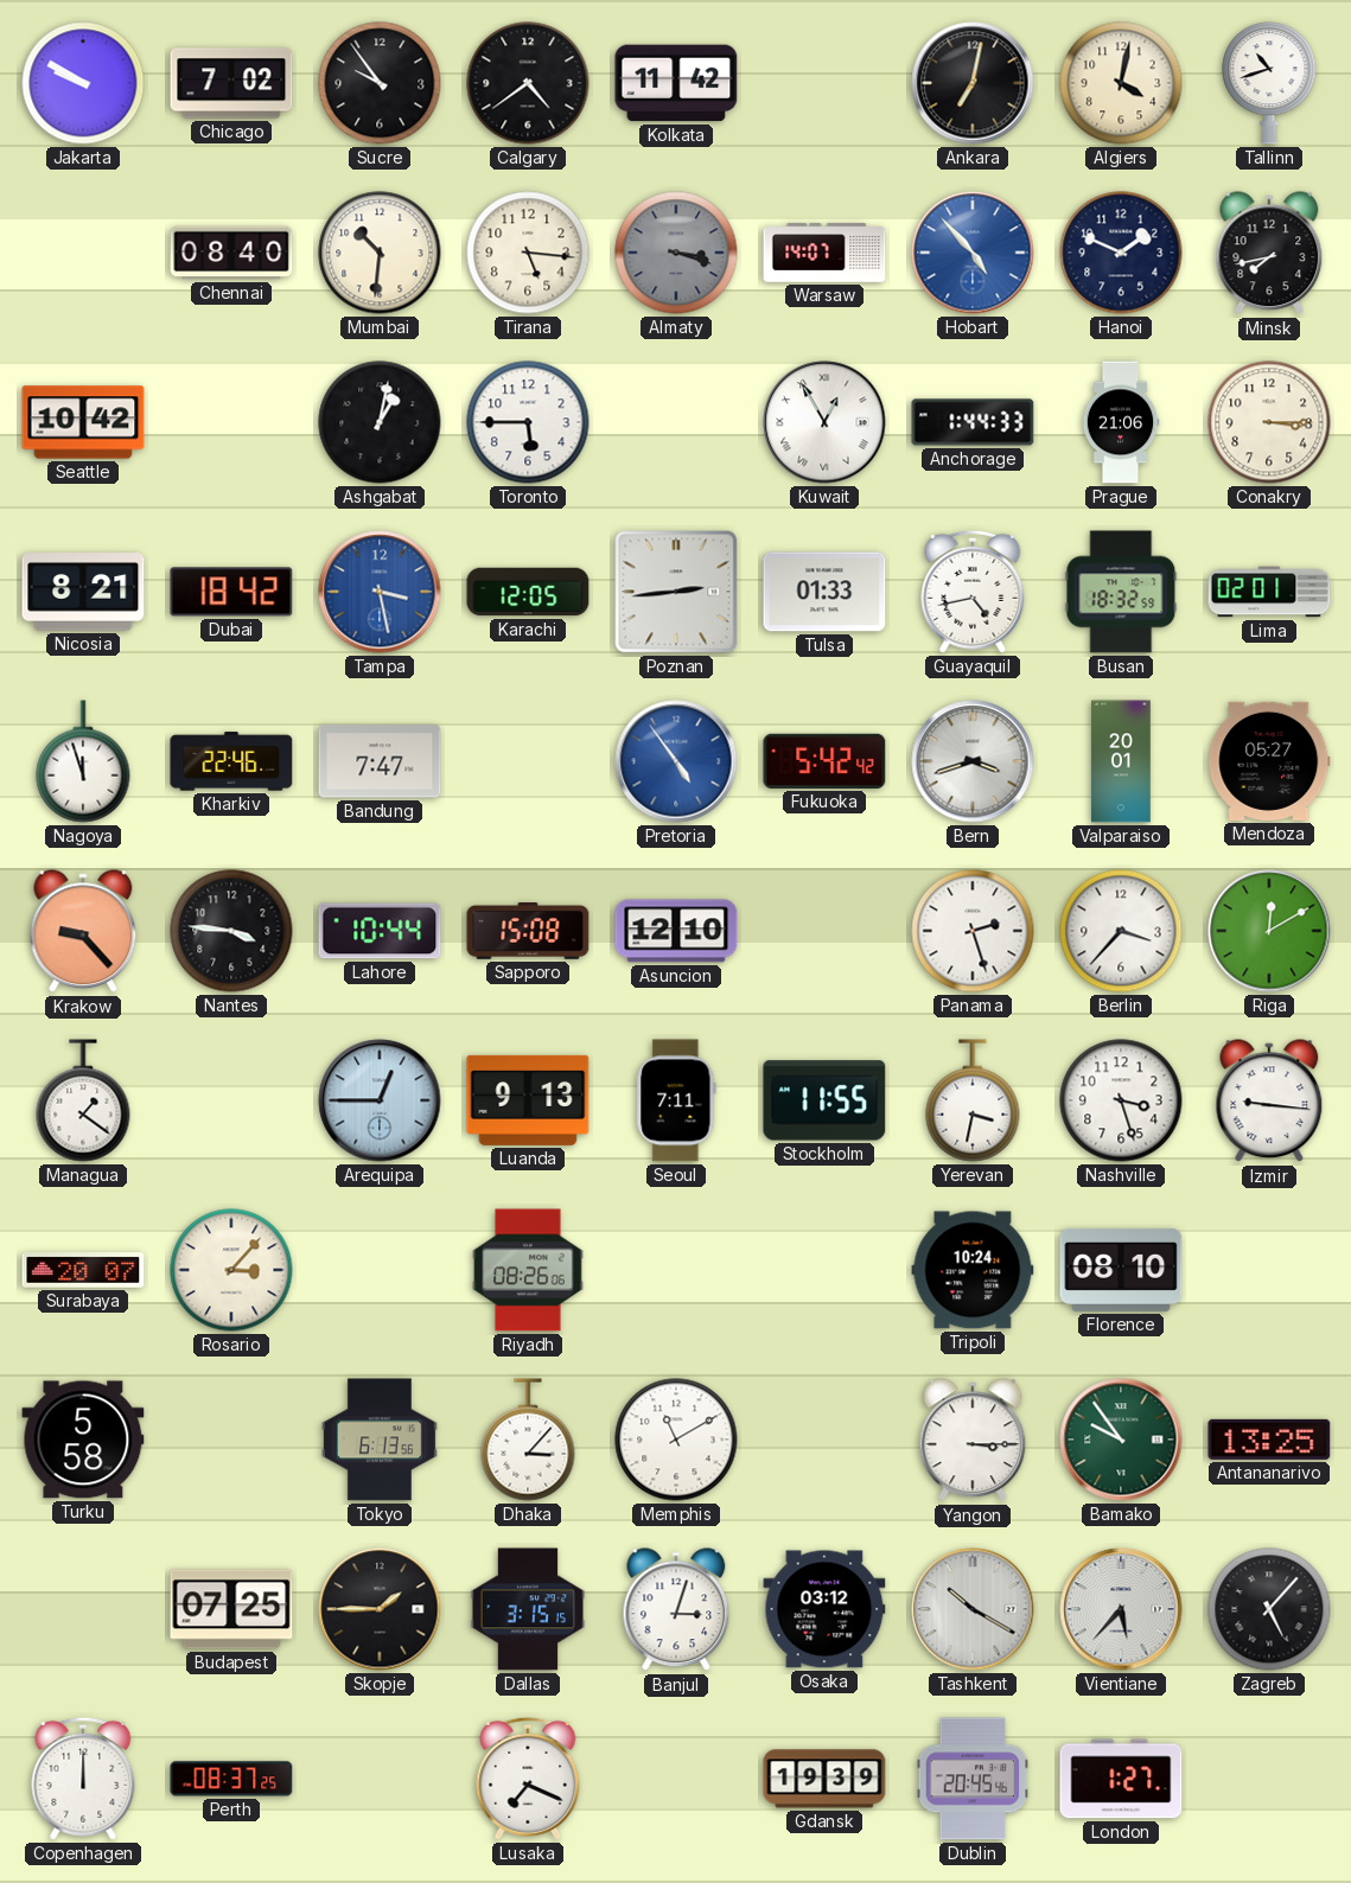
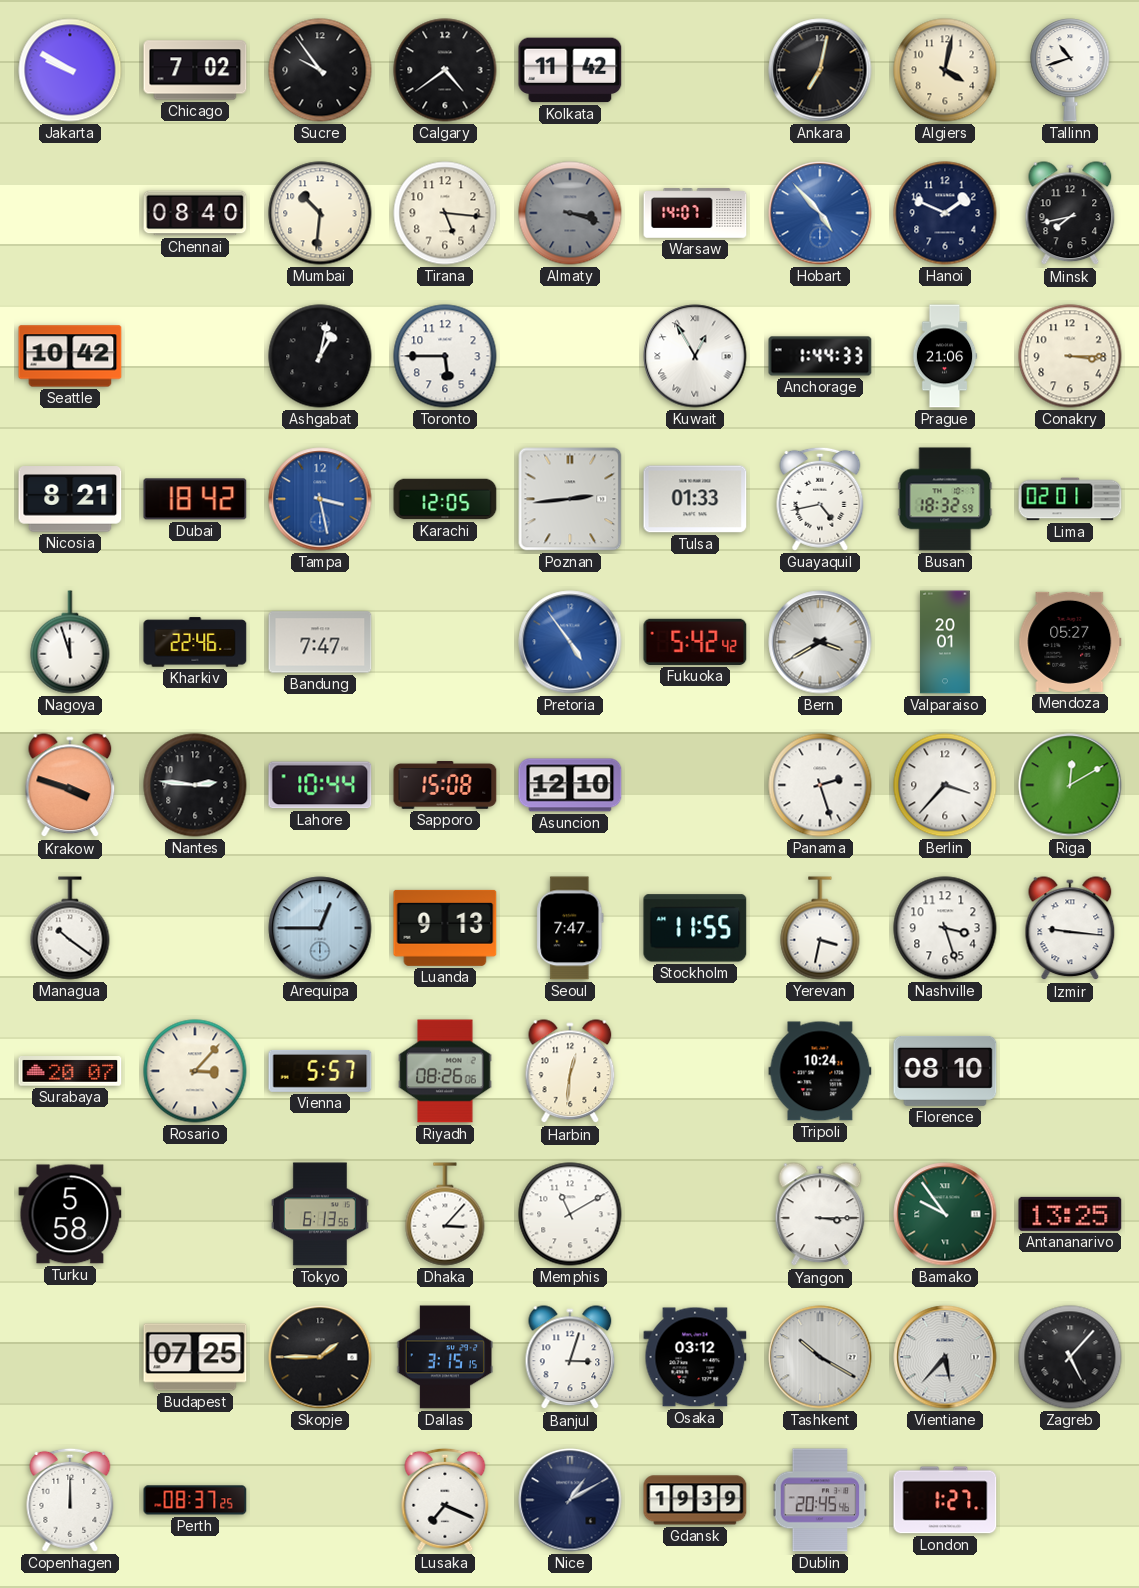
Bern: 3:42 -> 3:40 (820, 642)
Krakow: 9:23 -> 3:48 (70, 786)
Nantes: 3:46 -> 2:46 (195, 785)
Managua: 1:21 -> 10:21 (70, 928)
Seoul: 7:11 -> 7:47 (570, 928)
Vienna: none -> 5:57 (320, 1071)
Harbin: none -> 12:31 (570, 1072)
Nice: none -> 1:10 (570, 1500)
